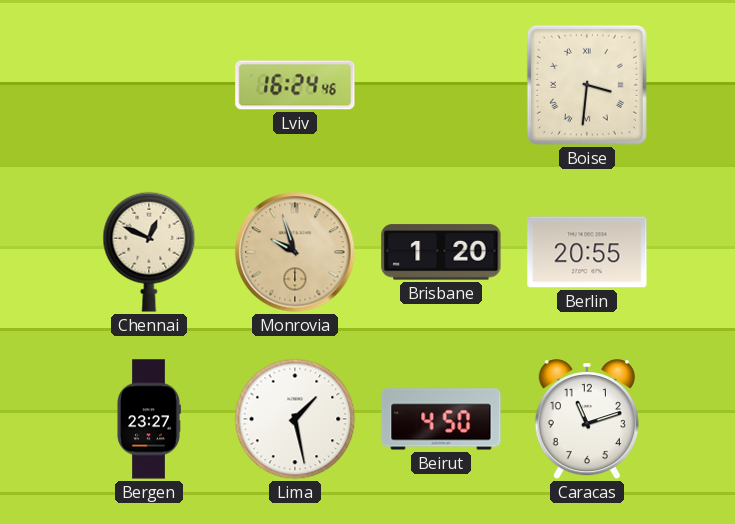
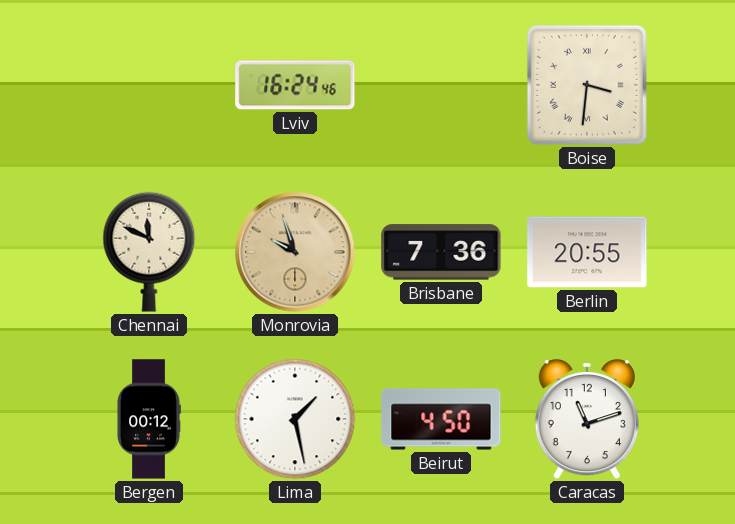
Chennai: 12:49 -> 11:49 (149, 252)
Brisbane: 1:20 -> 7:36 (441, 252)
Bergen: 23:27 -> 00:12 (149, 419)
